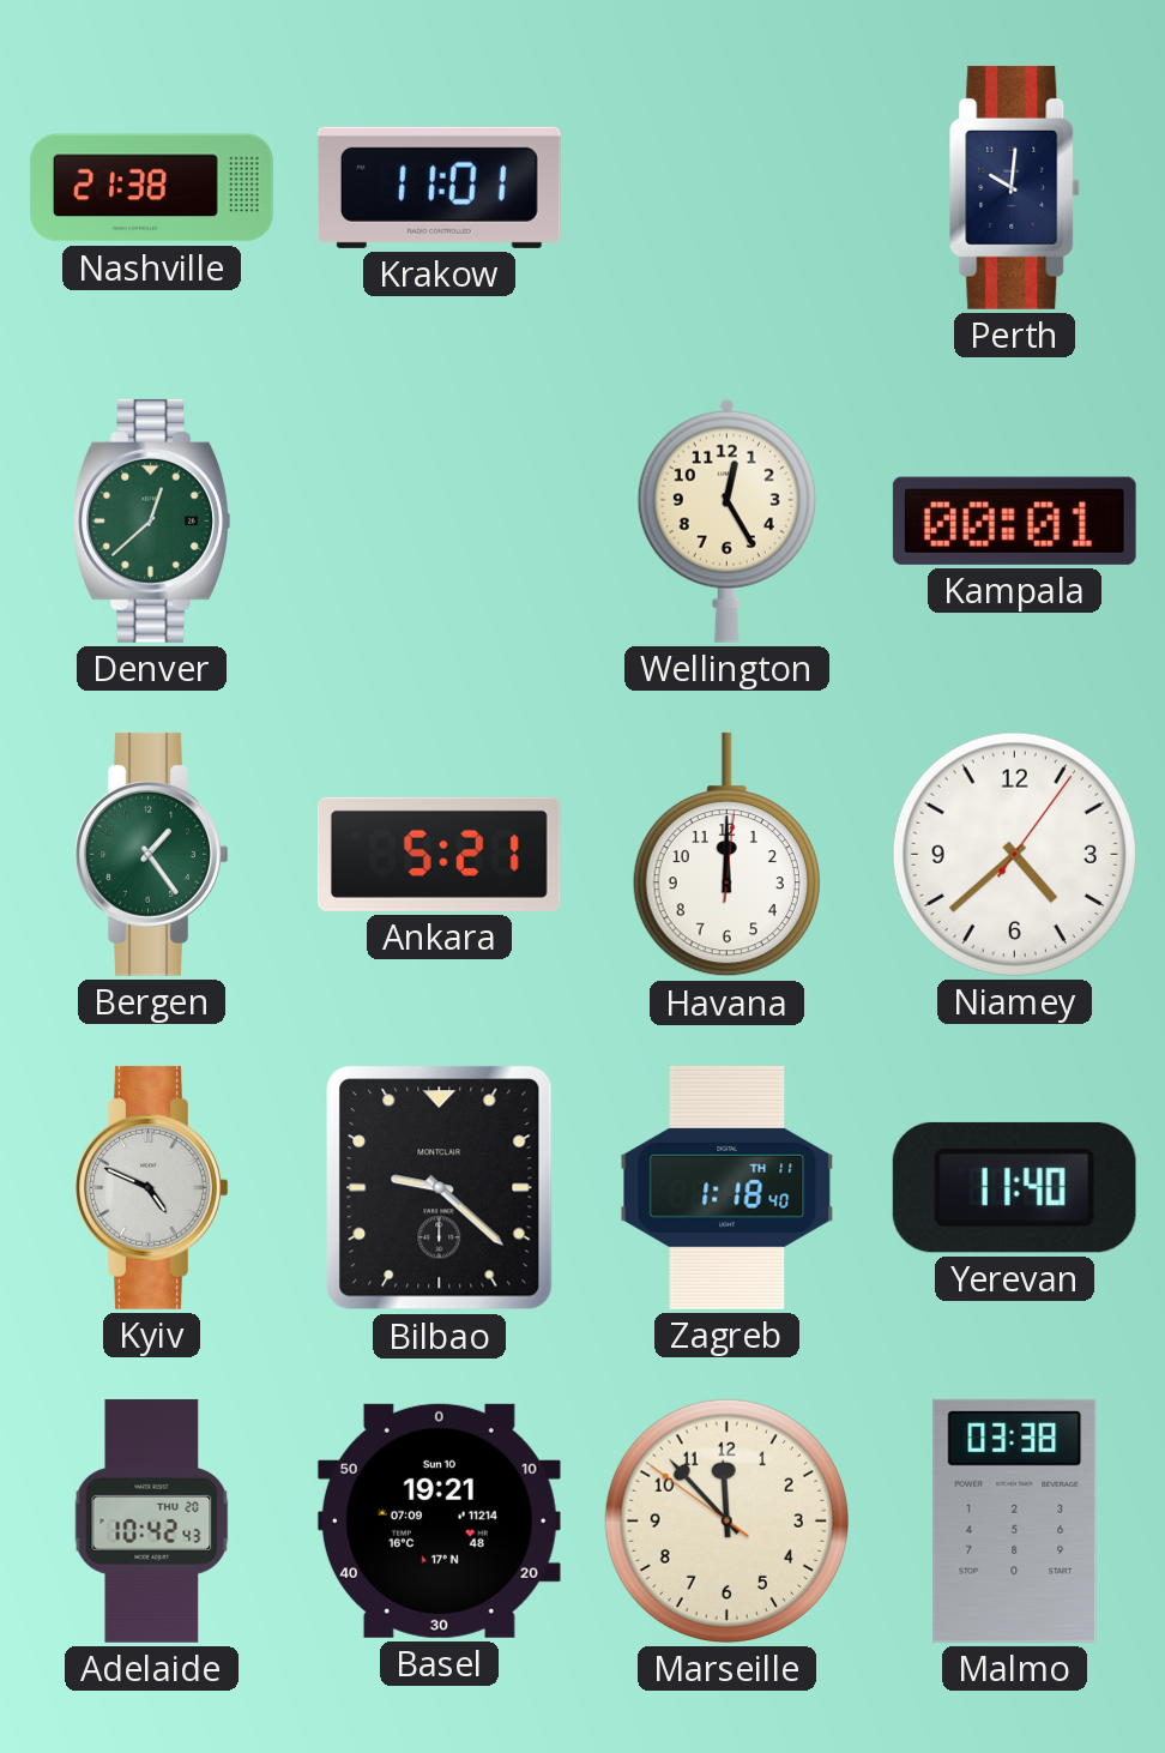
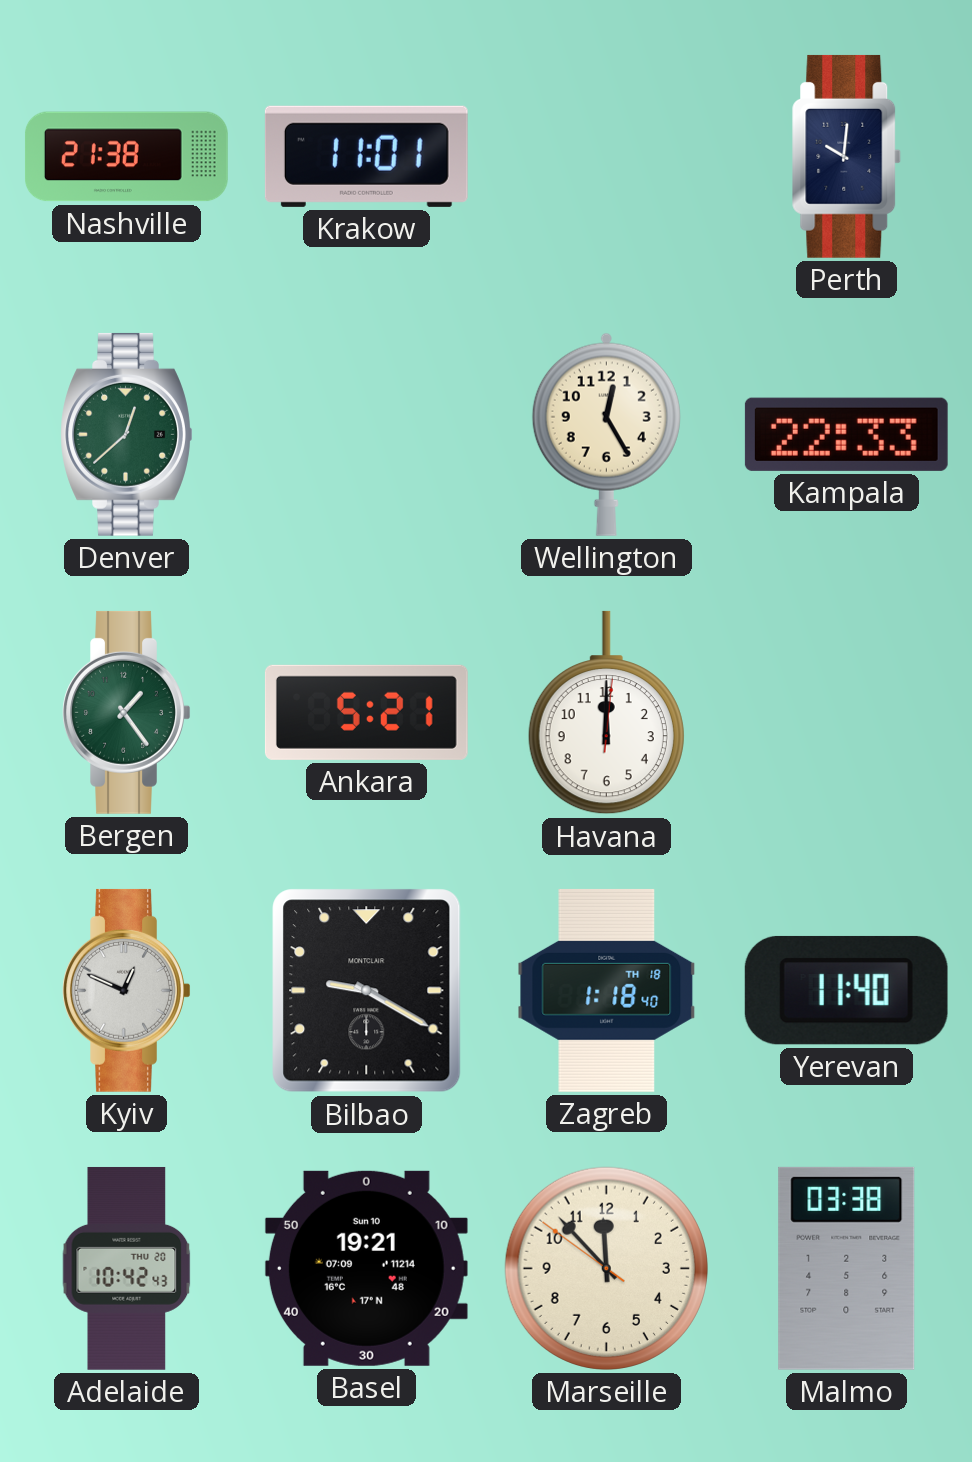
Kampala: 00:01 -> 22:33 (846, 434)
Niamey: 4:38 -> none (1014, 854)
Kyiv: 4:49 -> 12:49 (127, 990)
Bilbao: 9:22 -> 9:20 (367, 991)
Zagreb date: TH 11 -> TH 18 (607, 990)
